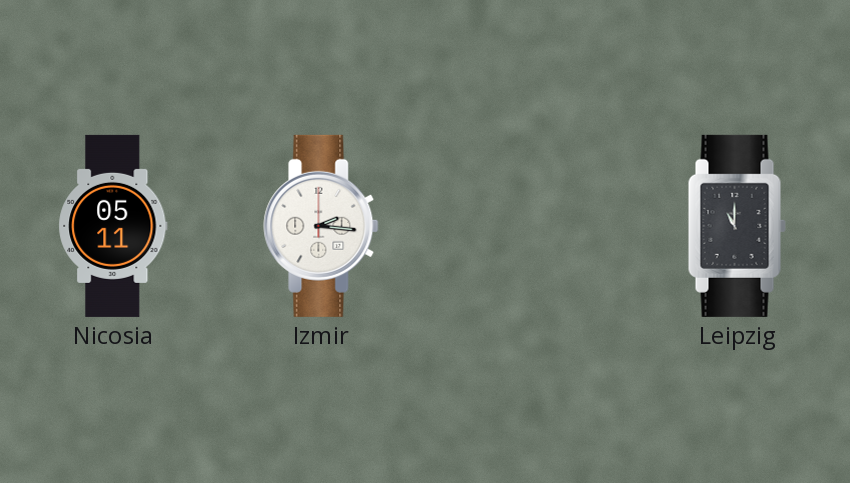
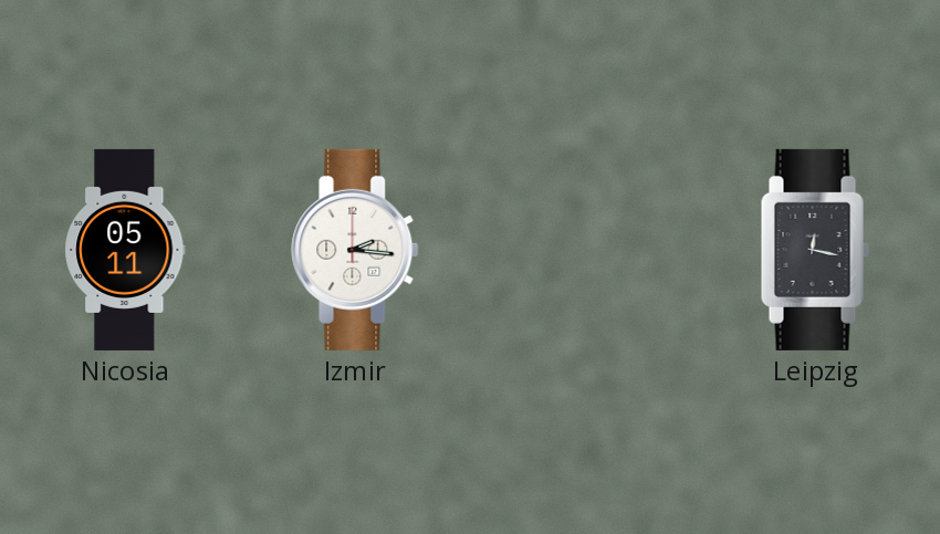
Leipzig: 11:00 -> 12:17 (815, 250)
